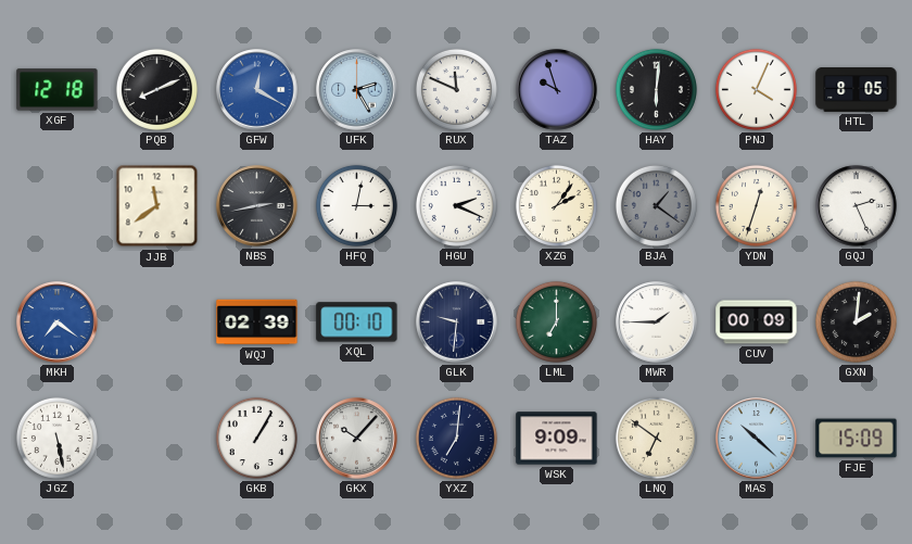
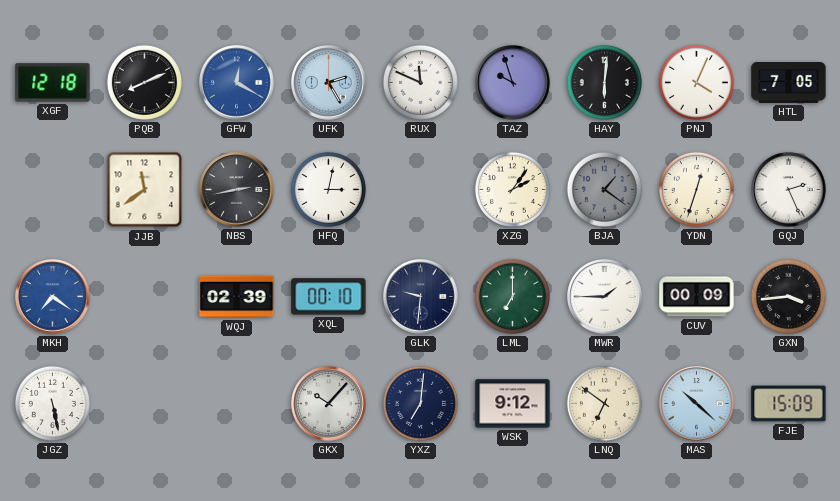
HTL: 8:05 -> 7:05 (789, 83)
HGU: 2:19 -> none (456, 205)
GXN: 2:01 -> 3:44 (788, 296)
GKB: 1:05 -> none (256, 438)
WSK: 9:09 -> 9:12 (513, 404)
